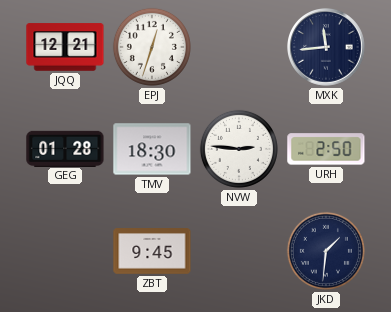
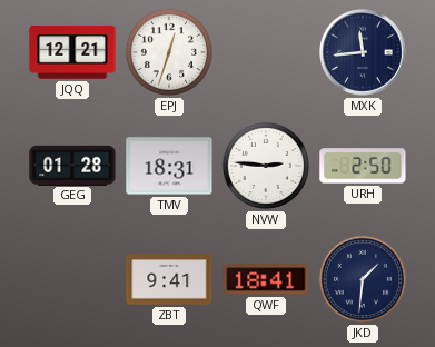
TMV: 18:30 -> 18:31 (169, 166)
ZBT: 9:45 -> 9:41 (169, 279)
QWF: none -> 18:41 (266, 279)
